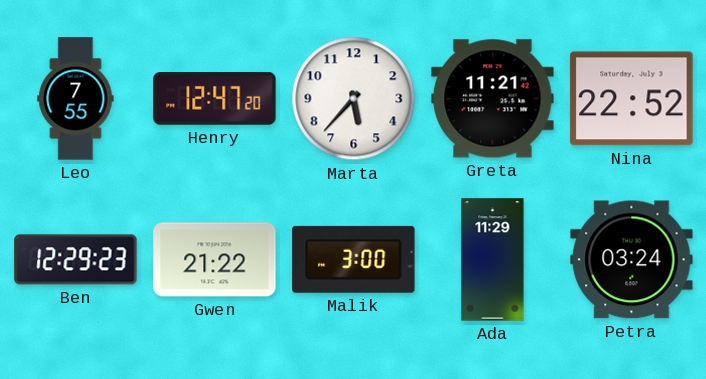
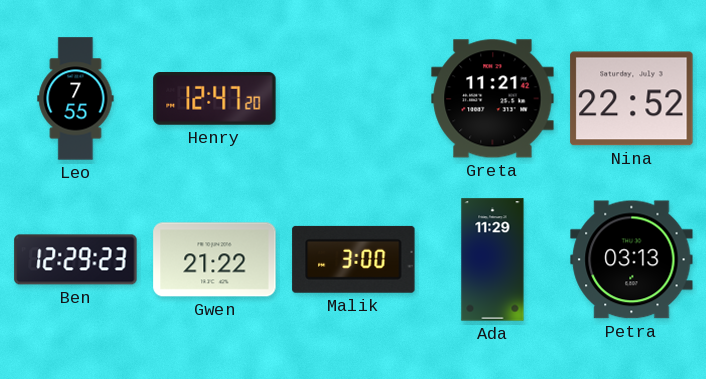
Marta: 5:37 -> none (354, 99)
Petra: 03:24 -> 03:13 (632, 260)
